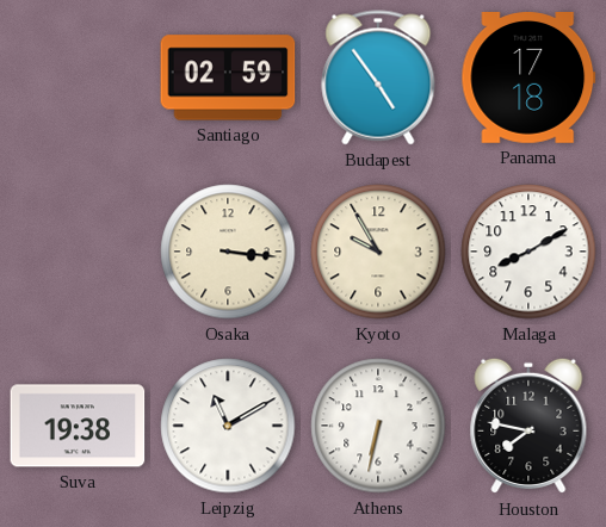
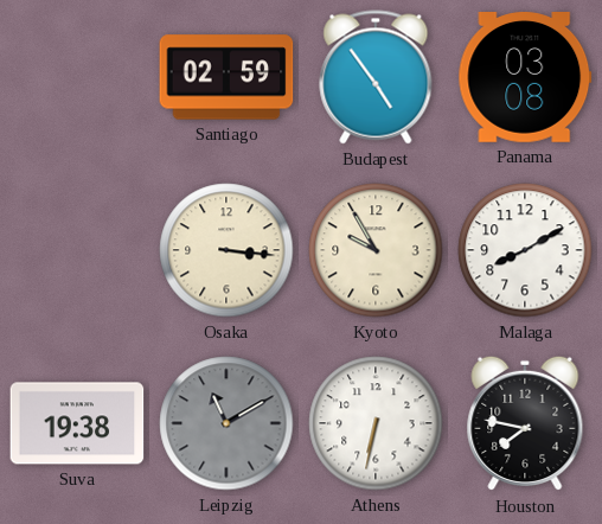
Panama: 17:18 -> 03:08 (525, 78)
Leipzig dial: white -> grey (226, 423)
